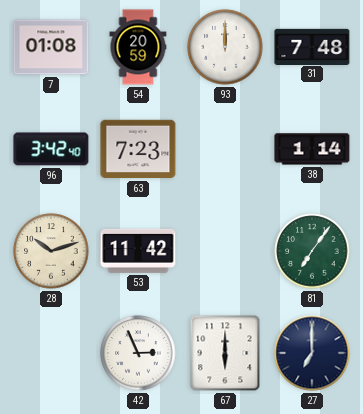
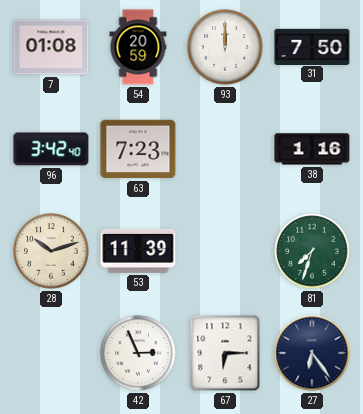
31: 7:48 -> 7:50 (312, 46)
38: 1:14 -> 1:16 (312, 149)
53: 11:42 -> 11:39 (138, 251)
81: 7:06 -> 7:33 (312, 251)
67: 6:00 -> 6:15 (225, 353)
27: 7:00 -> 6:24 (312, 353)
